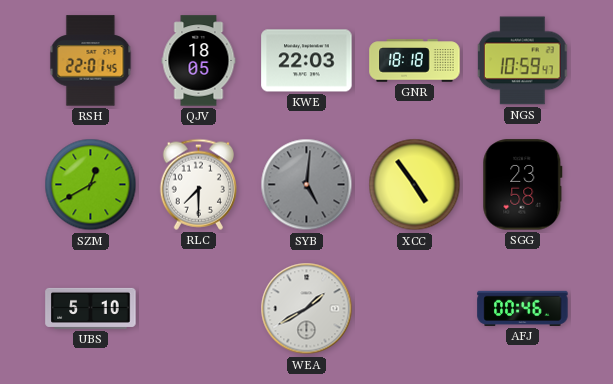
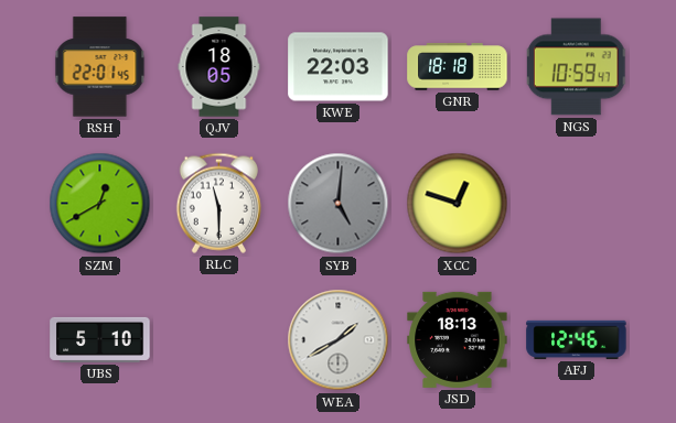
RLC: 7:30 -> 11:30 (218, 203)
XCC: 4:54 -> 12:48 (458, 204)
SGG: 23:58 -> none (523, 185)
JSD: none -> 18:13 (458, 339)
AFJ: 00:46 -> 12:46 (577, 339)
